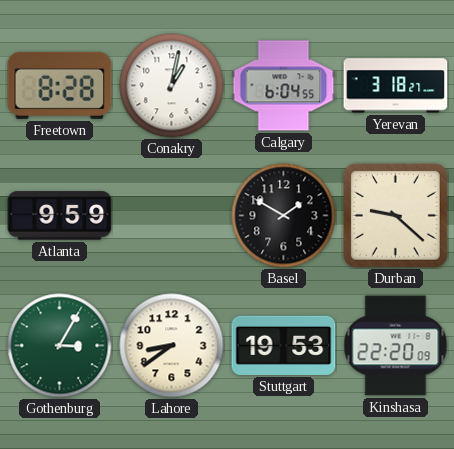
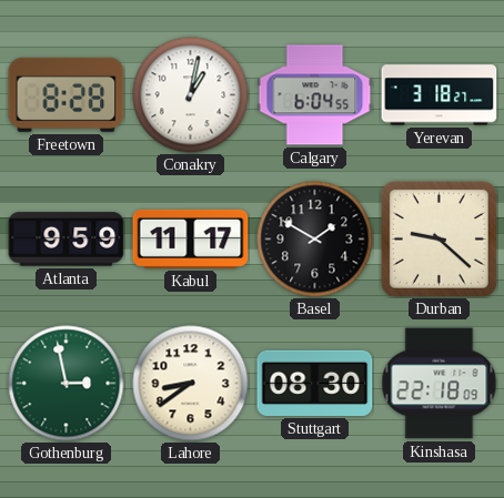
Kabul: none -> 11:17 (191, 238)
Gothenburg: 3:05 -> 2:58 (67, 384)
Stuttgart: 19:53 -> 08:30 (315, 383)
Kinshasa: 22:20 -> 22:18 (440, 384)
